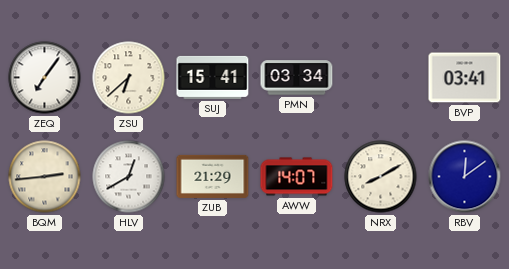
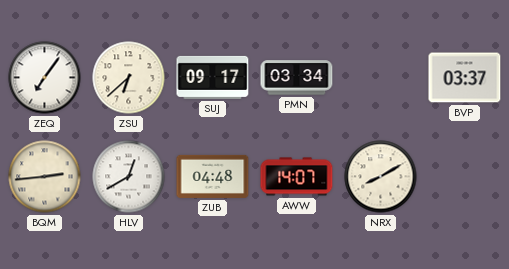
SUJ: 15:41 -> 09:17 (213, 77)
BVP: 03:41 -> 03:37 (465, 78)
ZUB: 21:29 -> 04:48 (213, 176)
RBV: 12:09 -> none (465, 177)
